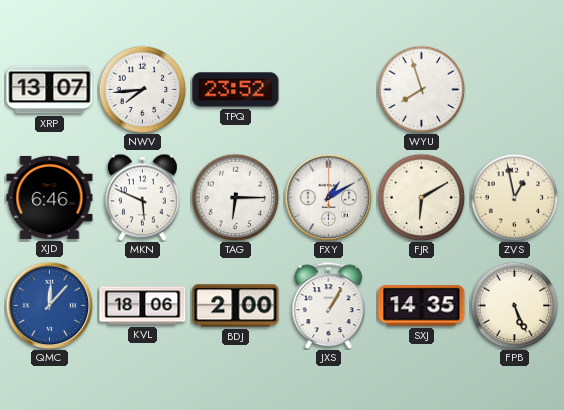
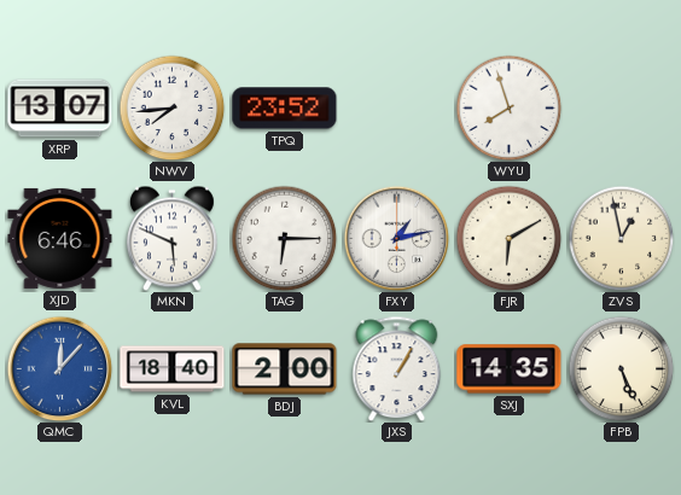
FXY: 1:10 -> 1:13 (396, 238)
KVL: 18:06 -> 18:40 (173, 369)
